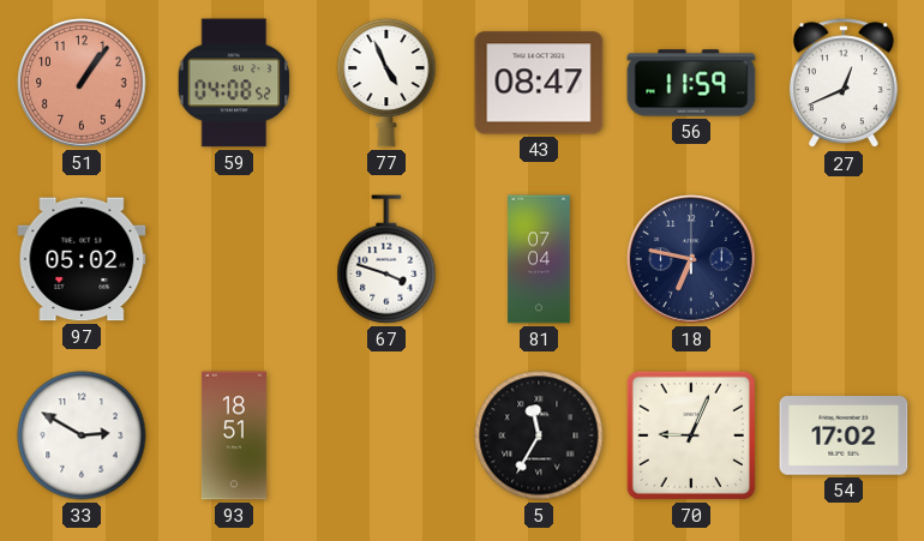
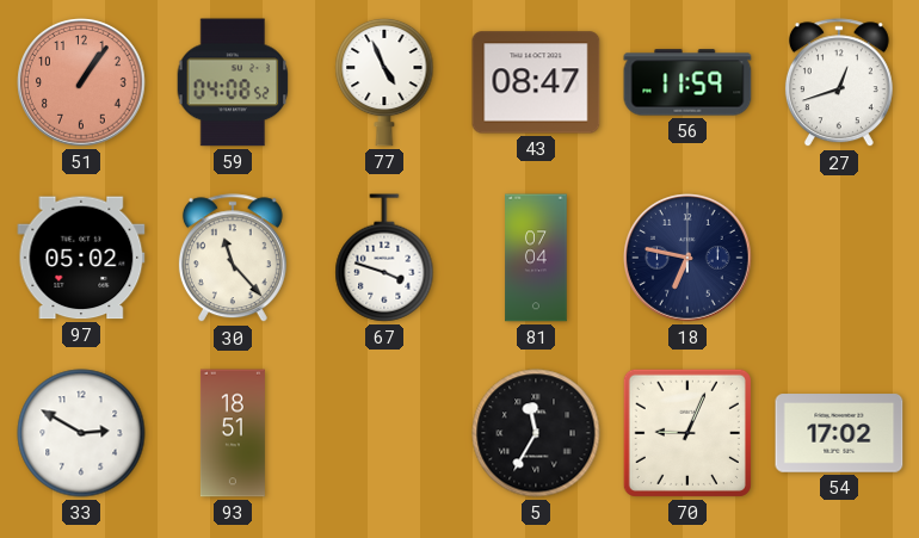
27: 12:41 -> 12:42 (839, 84)
30: none -> 11:23 (233, 259)
